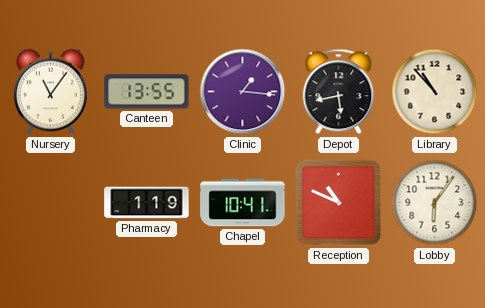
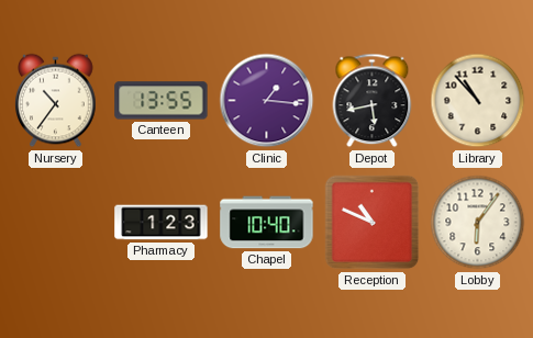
Nursery: 11:06 -> 10:36 (56, 101)
Pharmacy: 1:19 -> 1:23 (162, 223)
Chapel: 10:41 -> 10:40 (267, 223)
